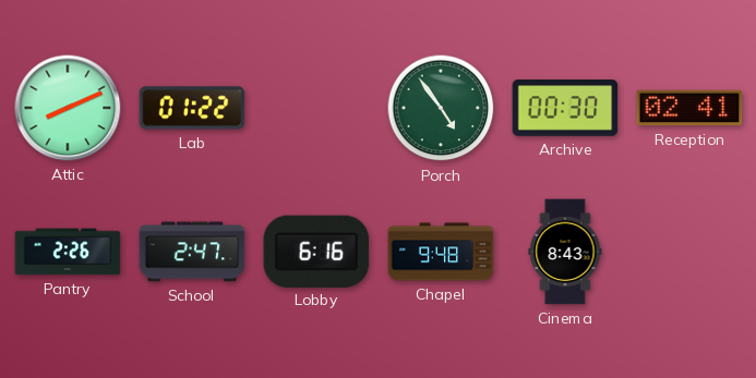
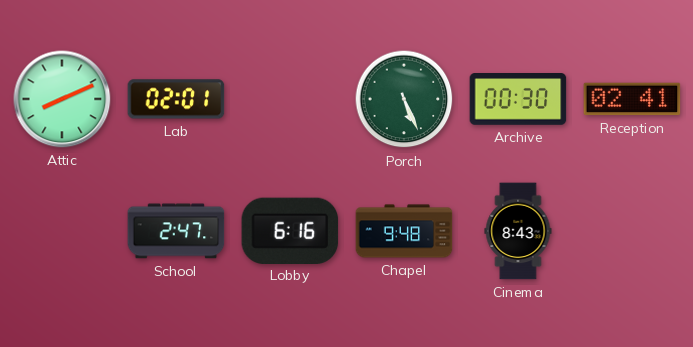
Lab: 01:22 -> 02:01 (176, 99)
Porch: 4:54 -> 5:26 (404, 99)
Pantry: 2:26 -> none (68, 252)
